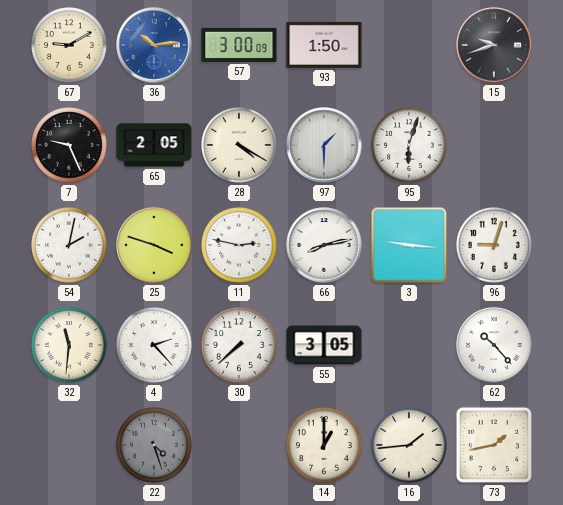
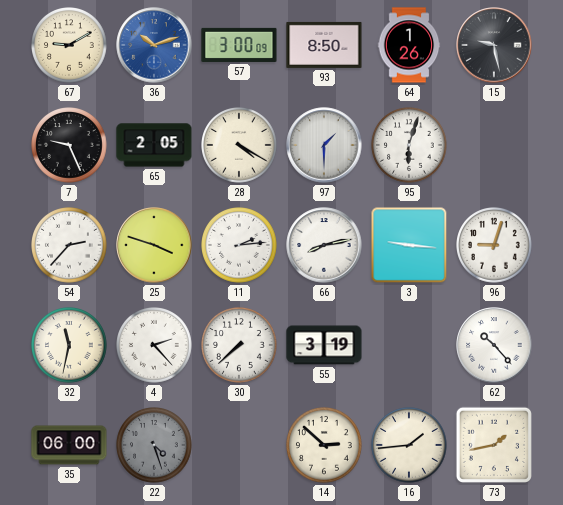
36: 10:14 -> 10:12 (154, 45)
93: 1:50 -> 8:50 (324, 45)
64: none -> 1:26 (409, 45)
15: 9:42 -> 9:28 (494, 45)
54: 2:02 -> 2:37 (70, 246)
11: 2:47 -> 2:14 (240, 246)
32: 11:31 -> 11:32 (70, 346)
55: 3:05 -> 3:19 (324, 345)
35: none -> 06:00 (69, 445)
14: 1:00 -> 2:52 (325, 446)
